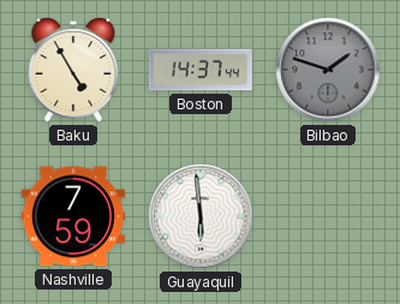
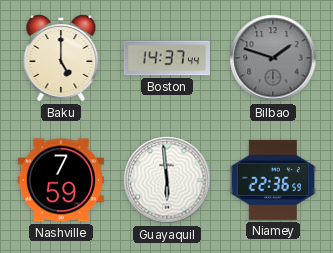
Baku: 4:55 -> 5:00 (61, 58)
Niamey: none -> 22:36 (273, 180)
